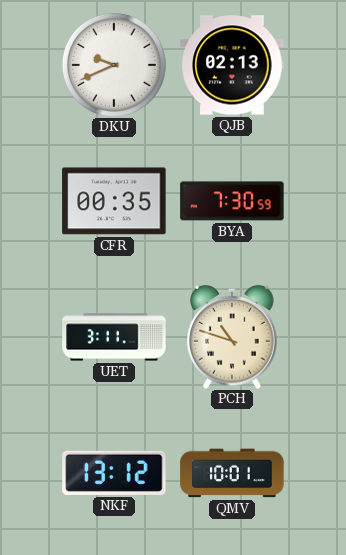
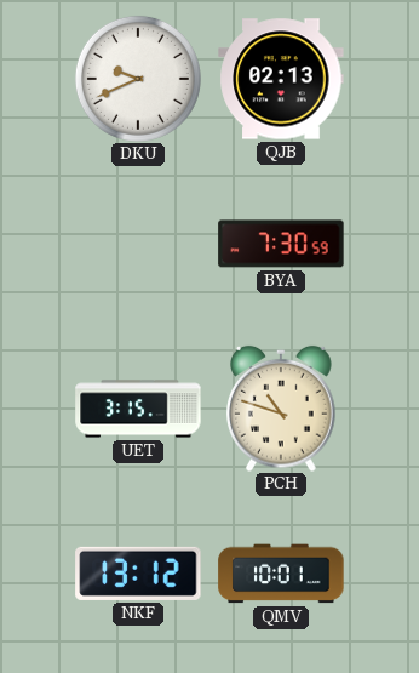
CFR: 00:35 -> none (114, 201)
UET: 3:11 -> 3:15 (138, 409)
